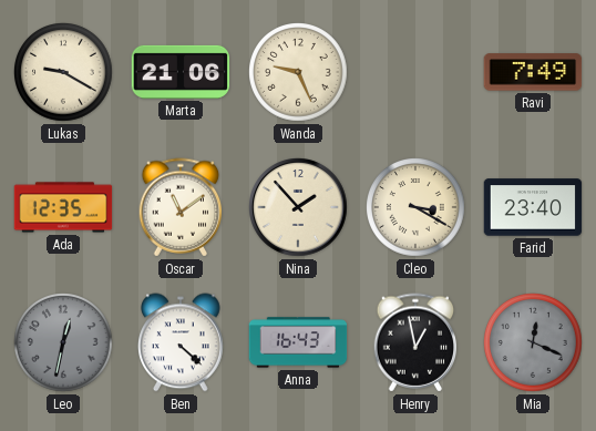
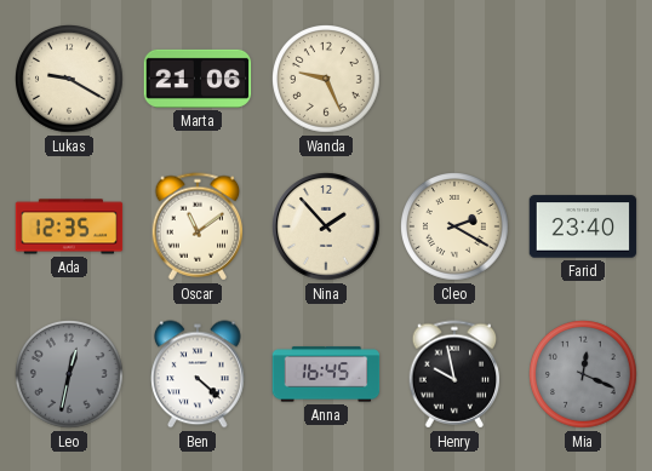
Ravi: 7:49 -> none (533, 72)
Cleo: 3:20 -> 2:20 (456, 228)
Anna: 16:43 -> 16:45 (326, 374)
Henry: 12:58 -> 9:58 (454, 374)
